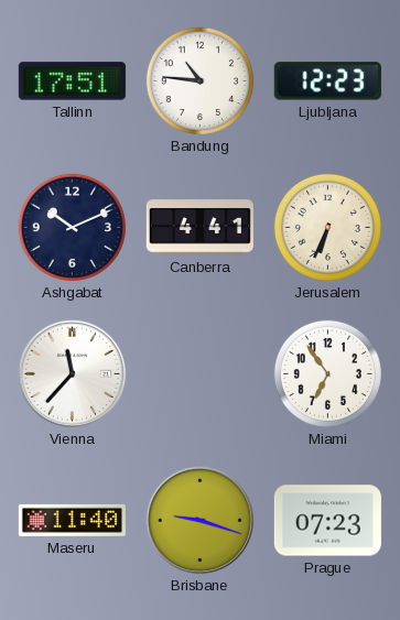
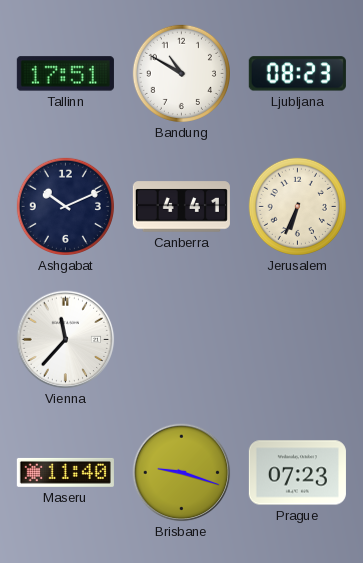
Bandung: 10:46 -> 10:50 (181, 73)
Ljubljana: 12:23 -> 08:23 (297, 74)
Miami: 6:54 -> none (327, 373)
